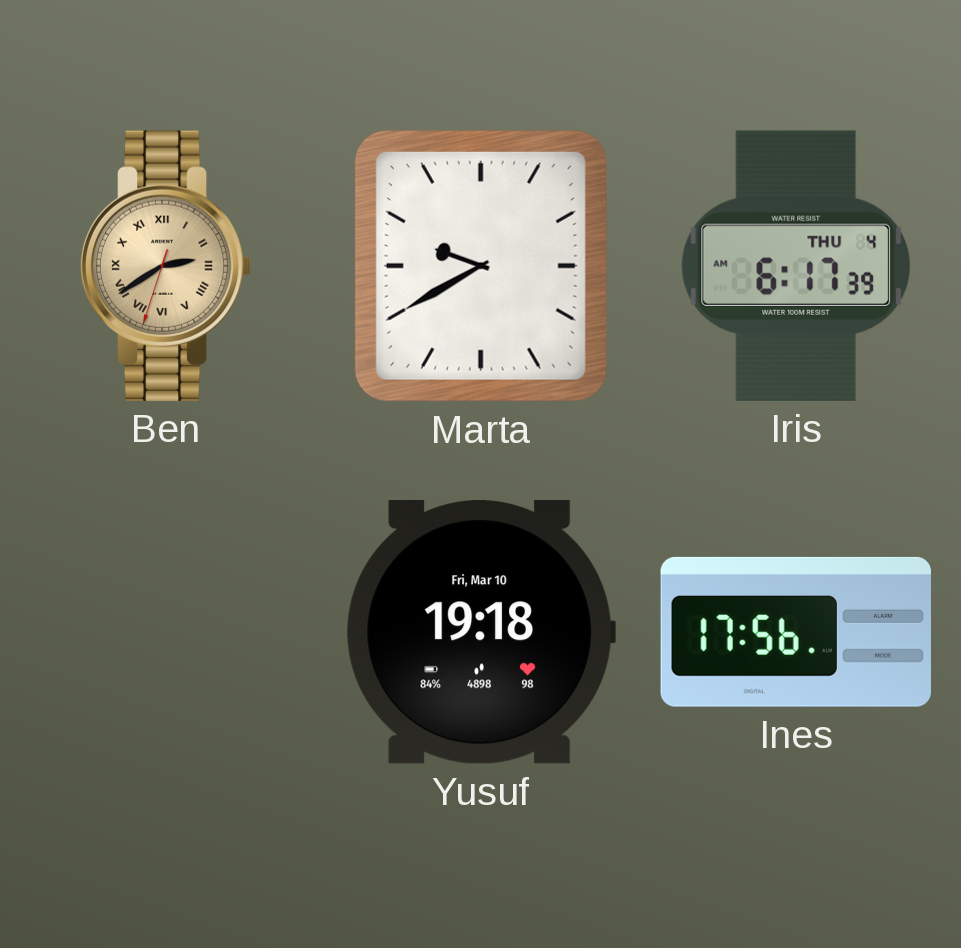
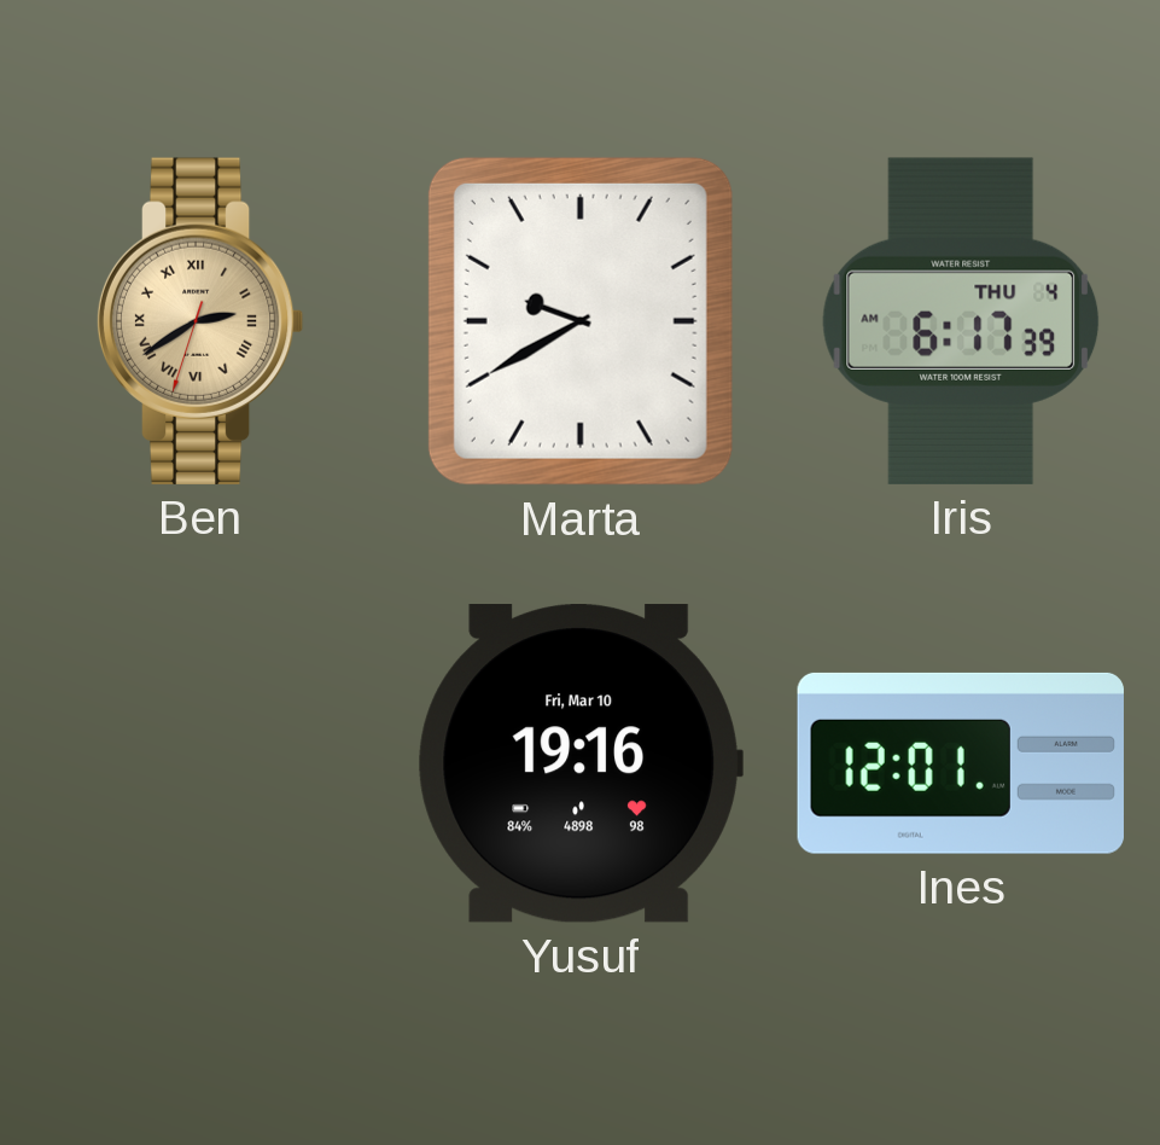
Yusuf: 19:18 -> 19:16 (581, 765)
Ines: 17:56 -> 12:01 (961, 763)
